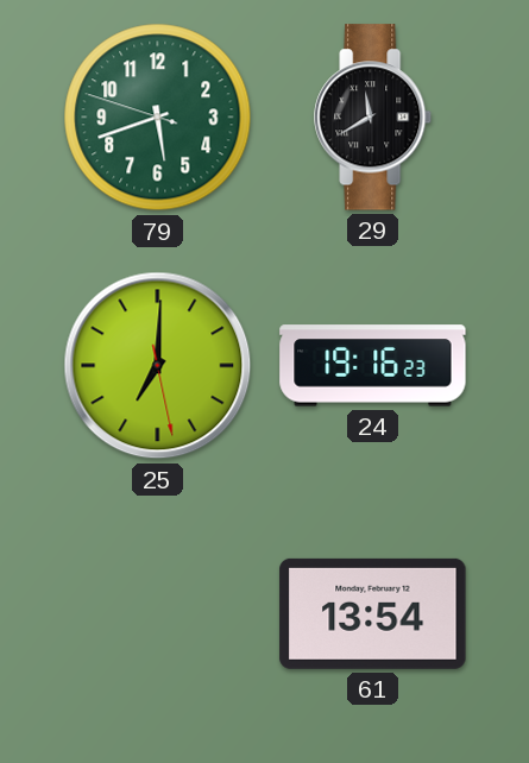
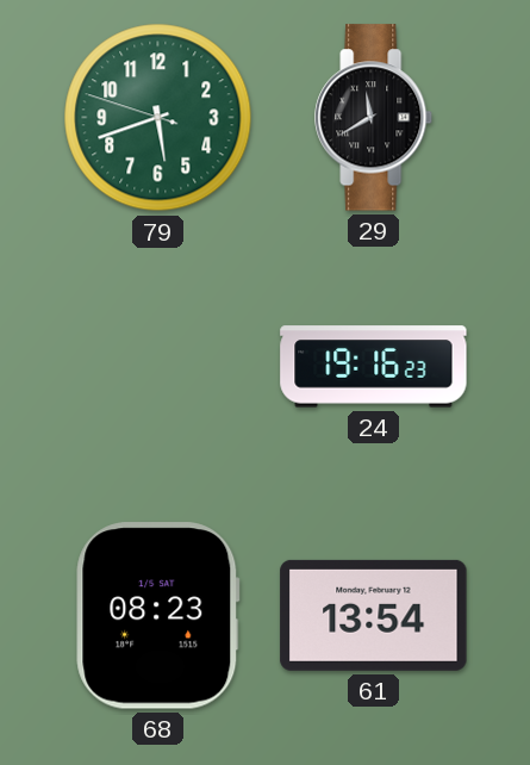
25: 7:00 -> none (158, 366)
68: none -> 08:23 (158, 616)
